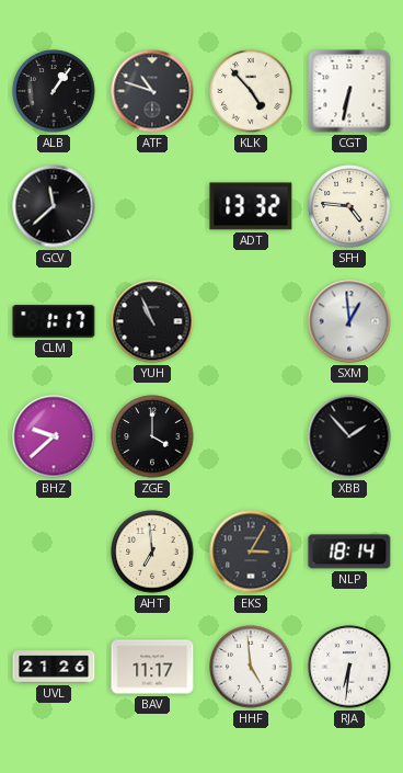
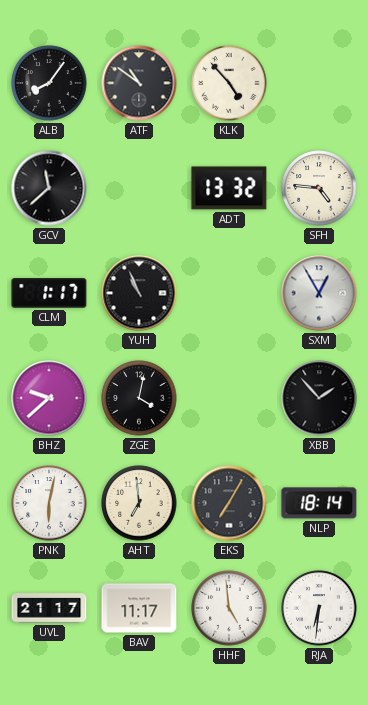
ALB: 1:06 -> 8:06 (49, 83)
ATF: 10:48 -> 10:51 (139, 83)
CGT: 6:32 -> none (349, 91)
SXM: 12:59 -> 12:55 (319, 293)
ZGE: 4:00 -> 4:02 (139, 398)
PNK: none -> 6:02 (49, 503)
EKS: 3:05 -> 7:05 (229, 503)
UVL: 21:26 -> 21:17 (49, 608)
